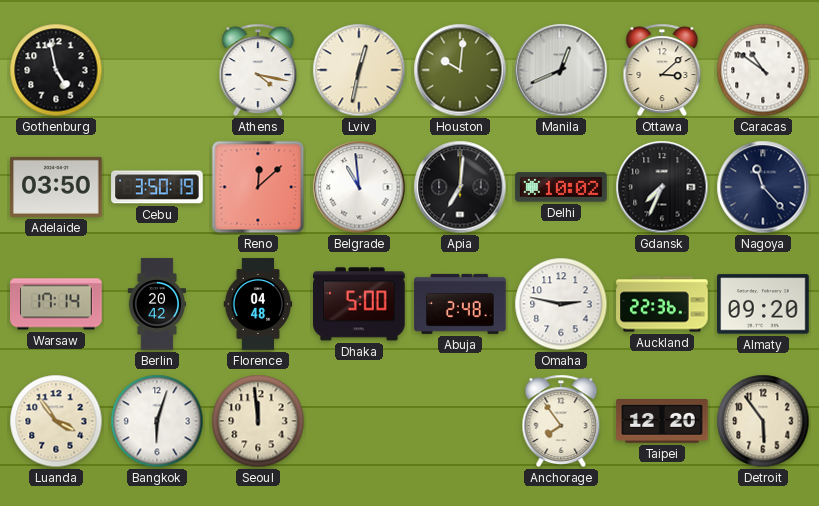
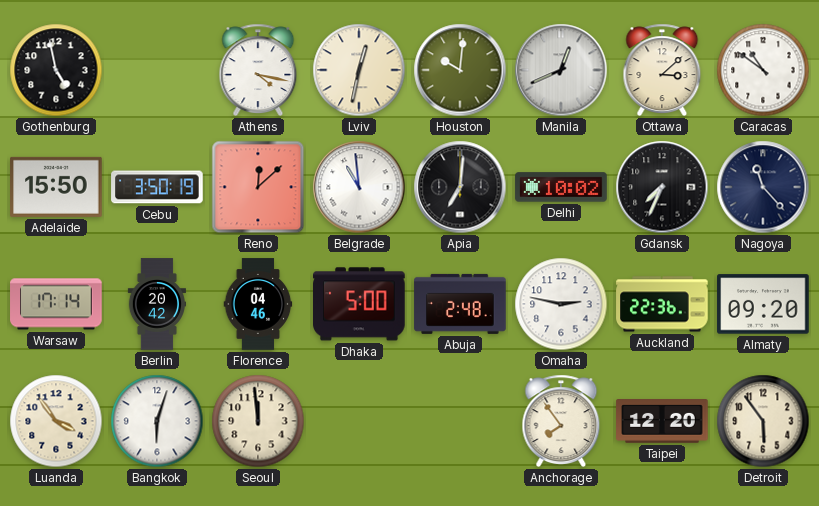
Adelaide: 03:50 -> 15:50 (56, 187)
Florence: 04:48 -> 04:46 (258, 304)
